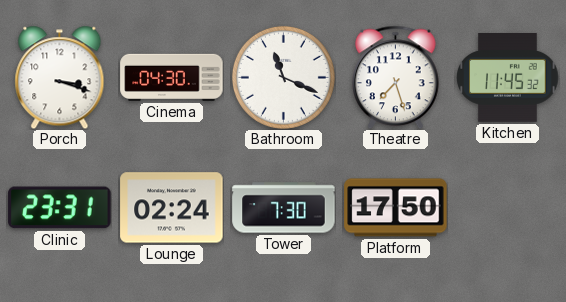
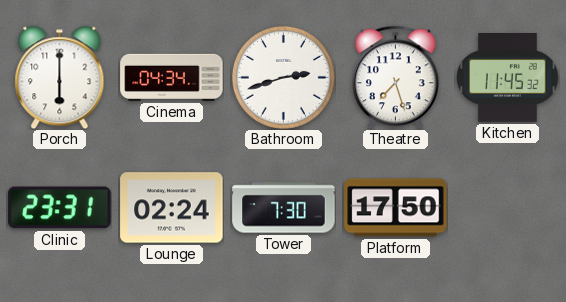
Porch: 3:18 -> 6:00 (60, 77)
Cinema: 04:30 -> 04:34 (172, 77)
Bathroom: 11:19 -> 2:42 (283, 77)
